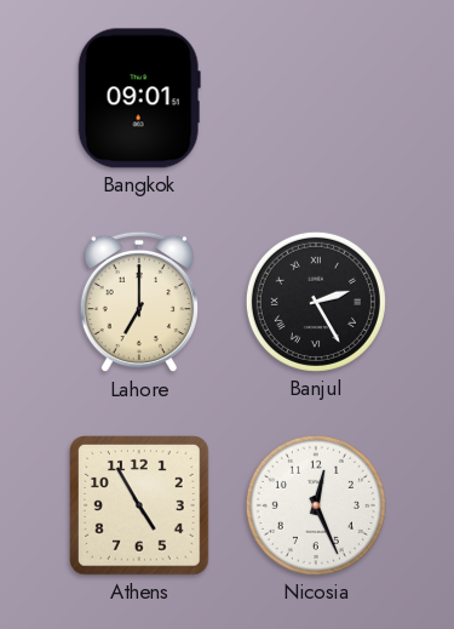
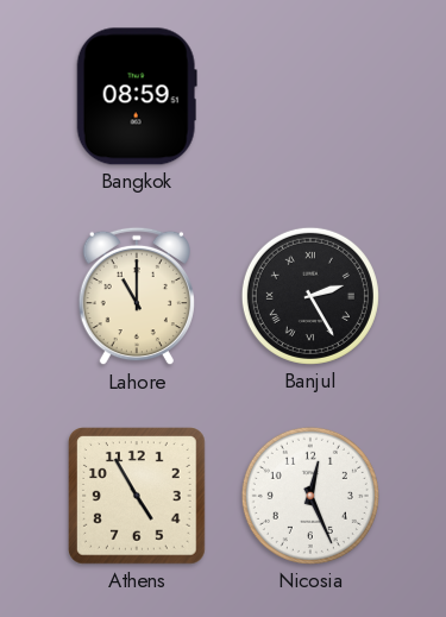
Bangkok: 09:01 -> 08:59 (137, 96)
Lahore: 7:00 -> 11:00 (137, 296)
